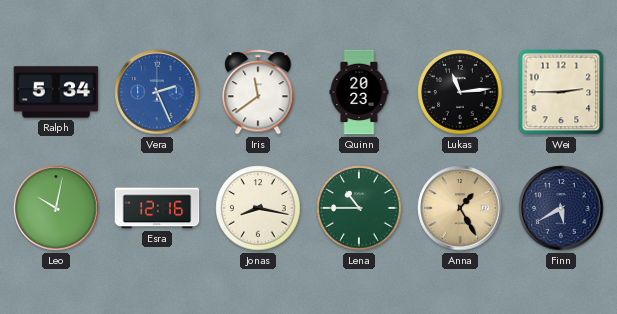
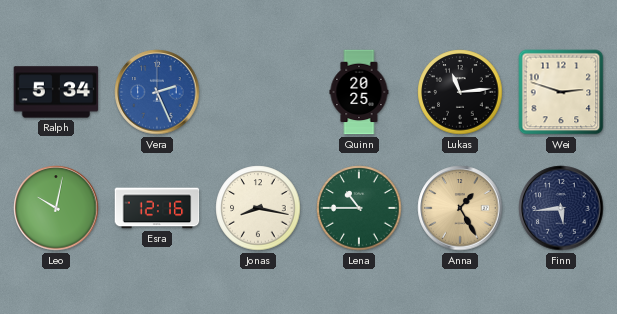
Iris: 11:39 -> none (258, 92)
Quinn: 20:23 -> 20:25 (359, 92)
Wei: 2:45 -> 2:48 (561, 92)
Finn: 5:40 -> 5:44 (561, 208)
